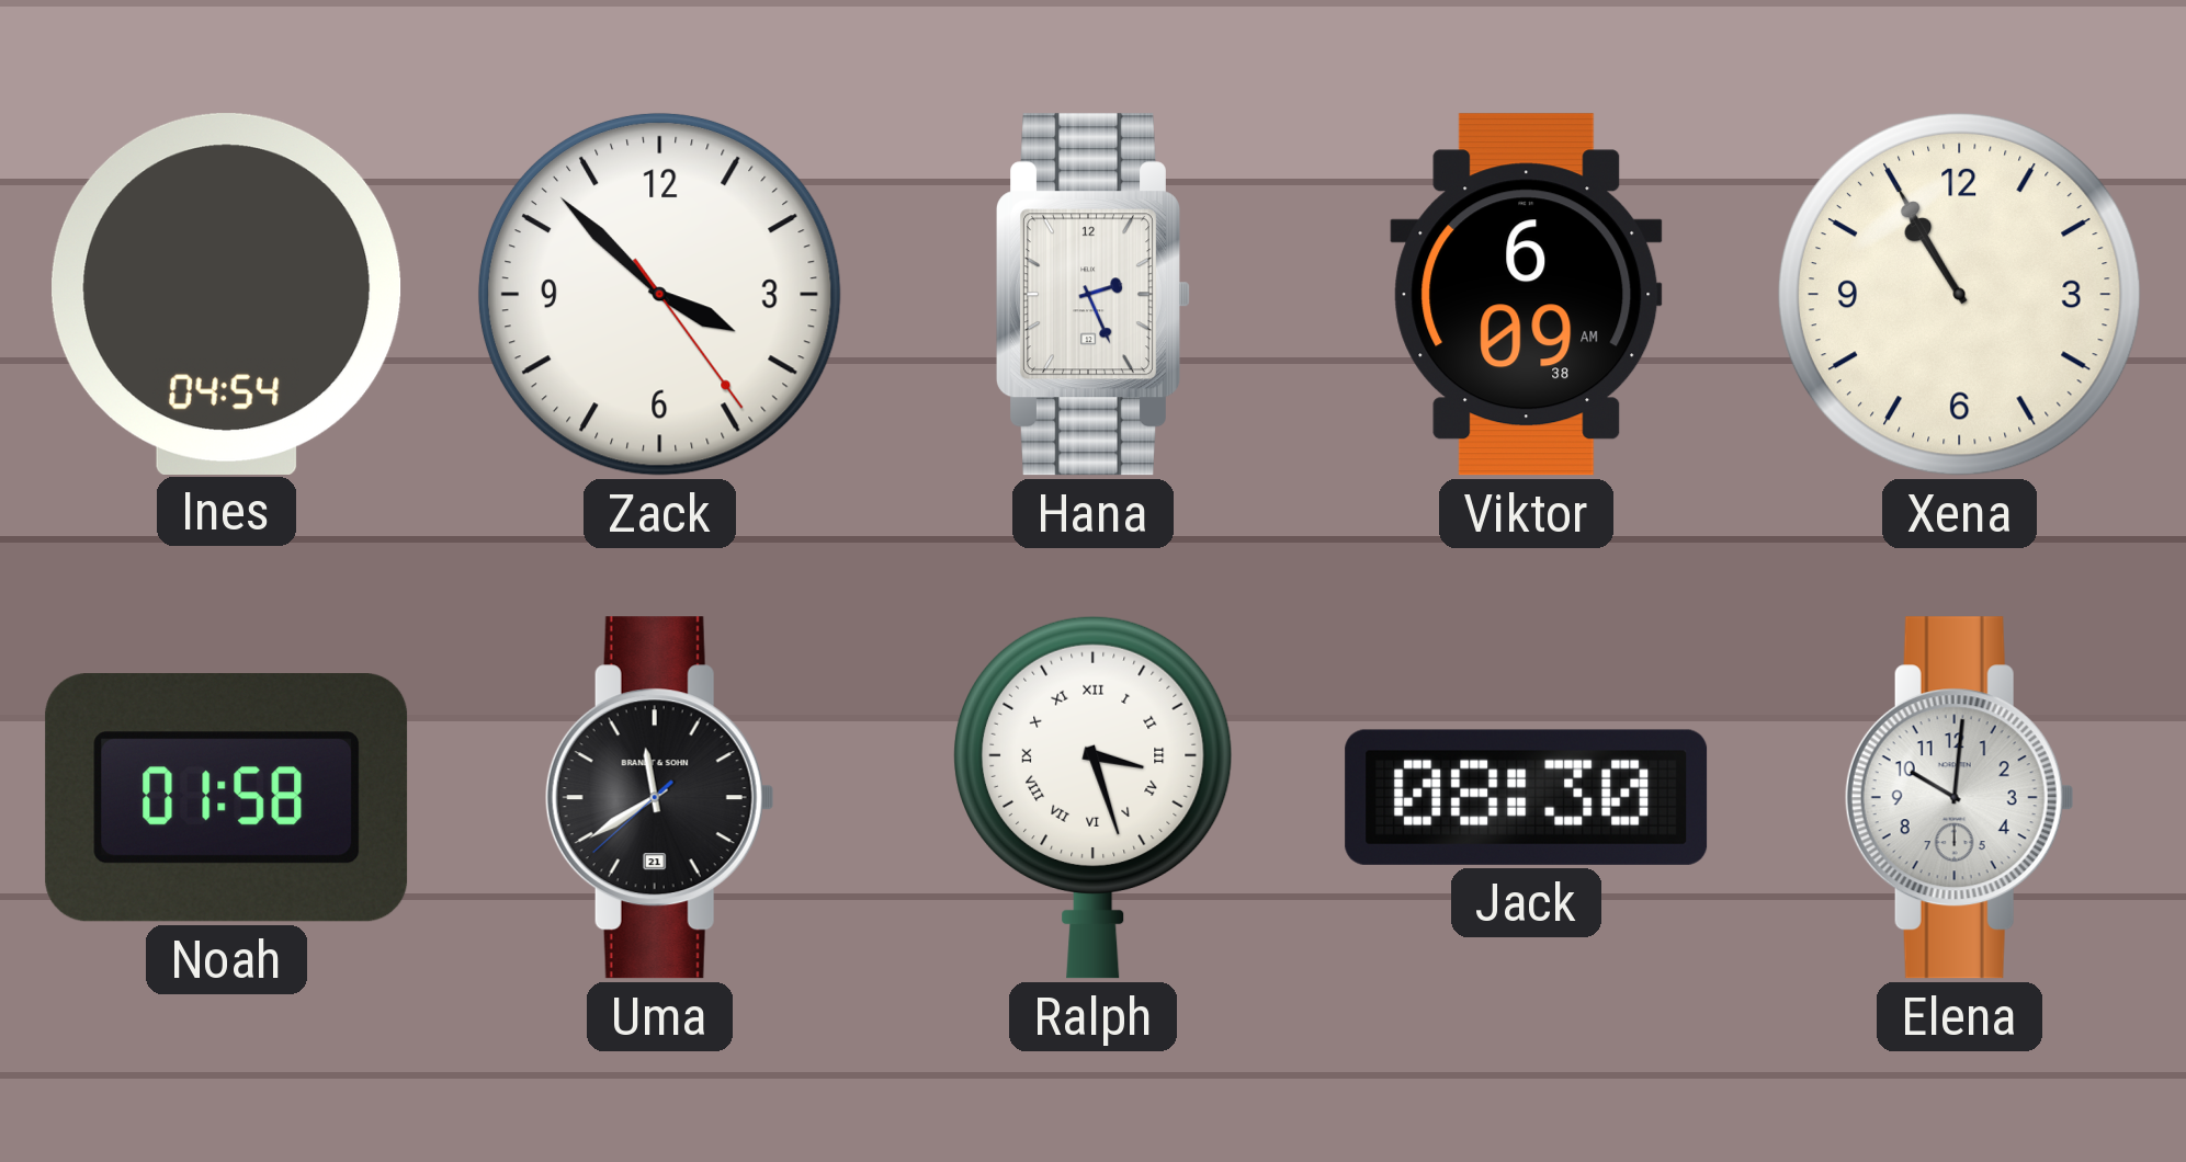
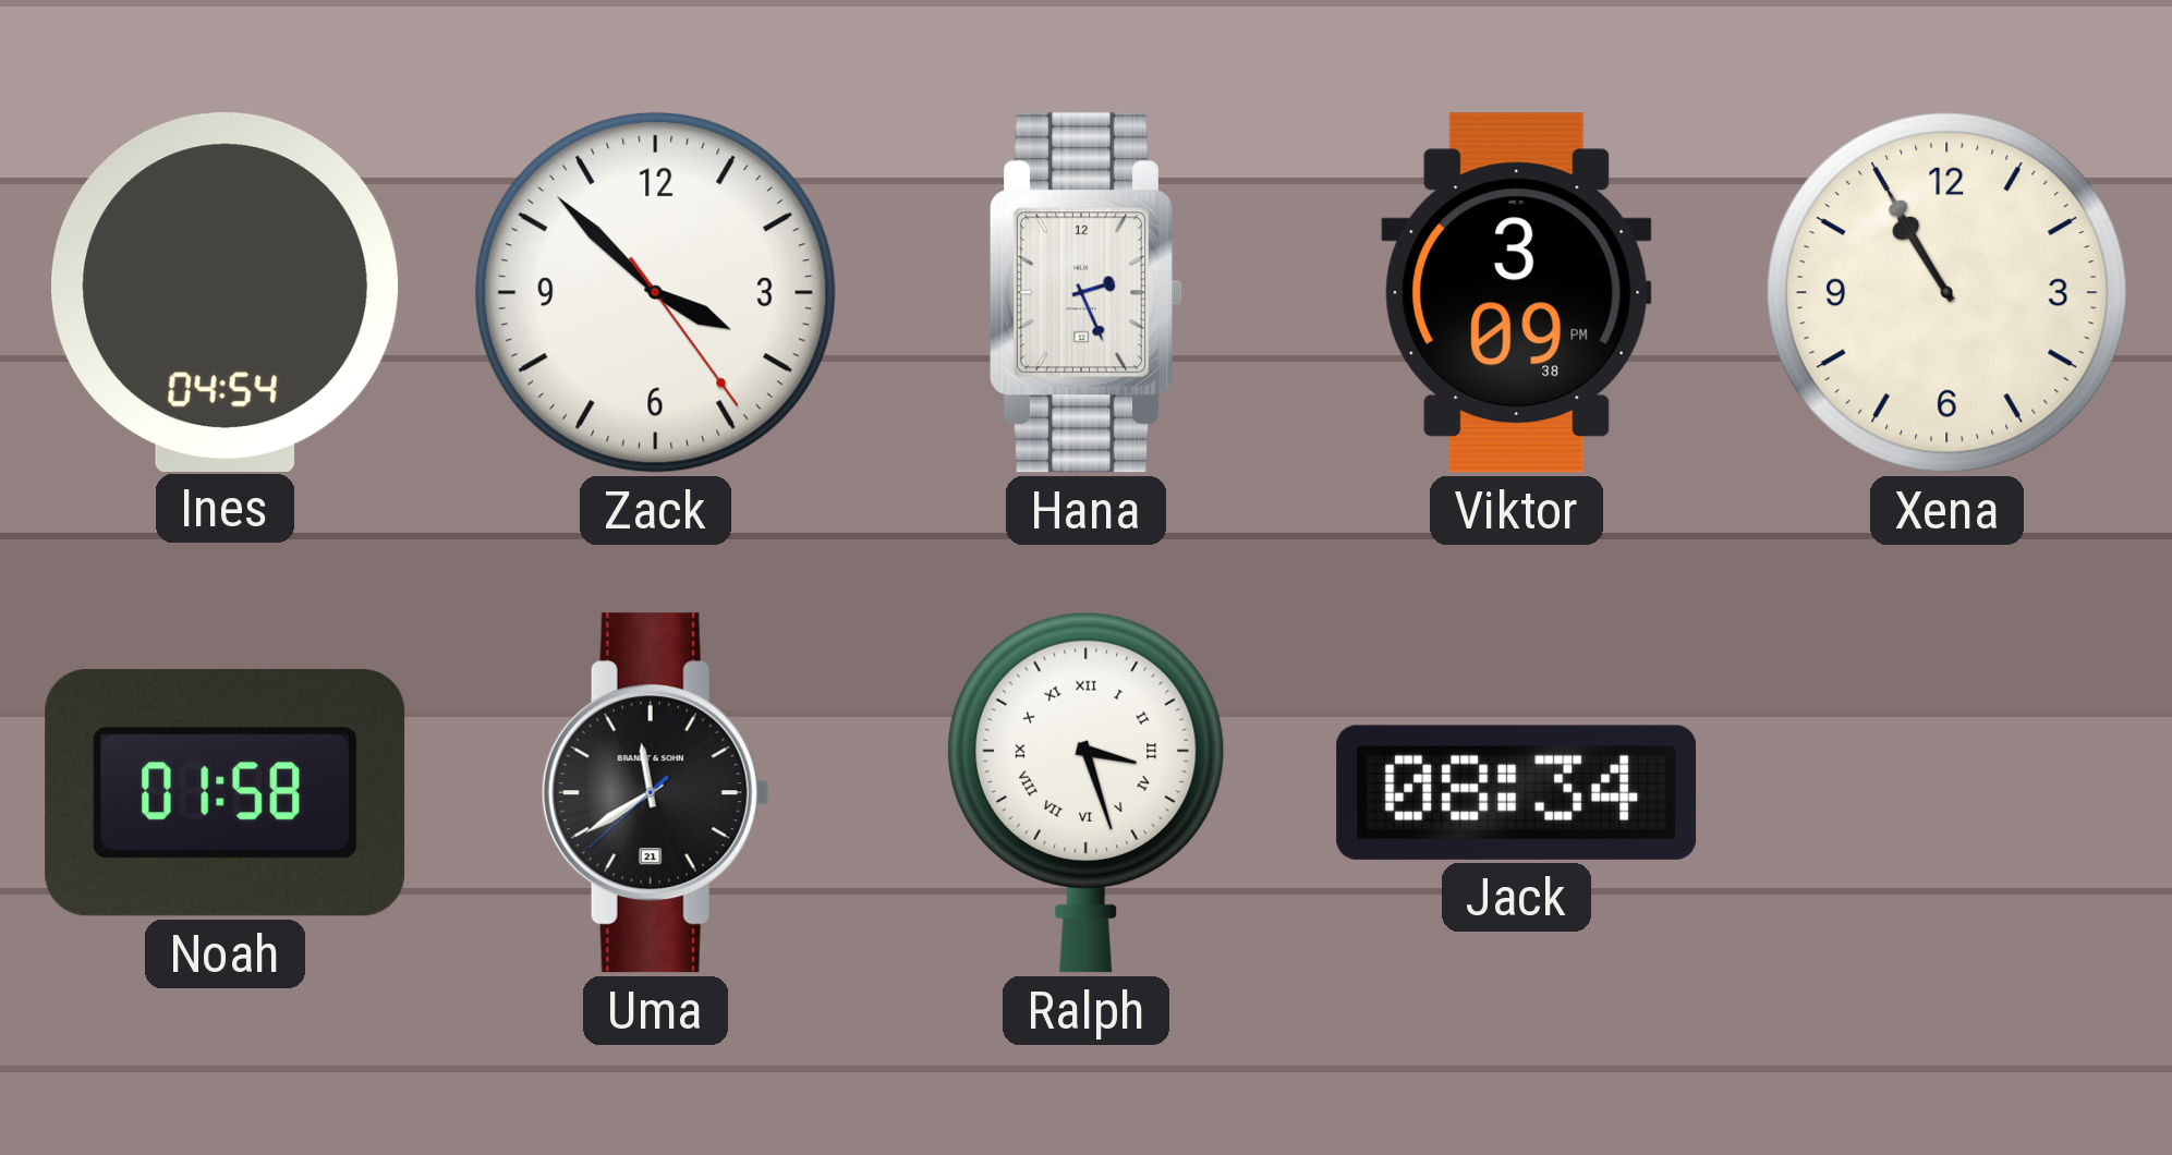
Viktor: 6:09 -> 3:09 (1517, 293)
Jack: 08:30 -> 08:34 (1517, 792)
Elena: 10:01 -> none (1959, 798)
